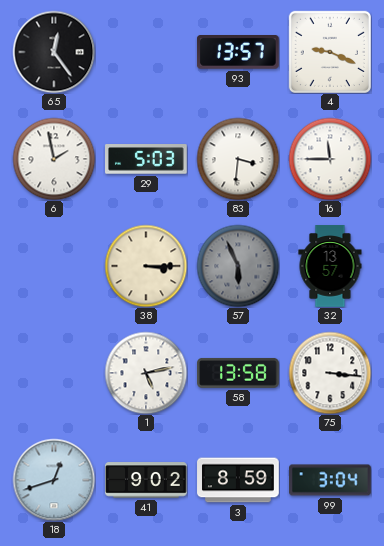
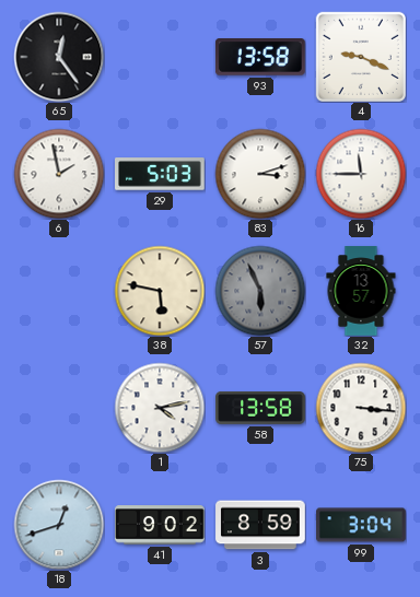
93: 13:57 -> 13:58 (260, 58)
83: 3:31 -> 3:12 (260, 174)
38: 3:15 -> 5:47 (160, 291)
1: 5:13 -> 4:13 (160, 408)
